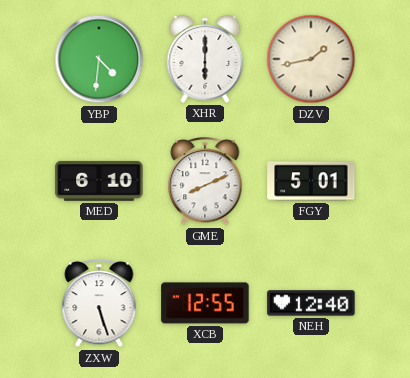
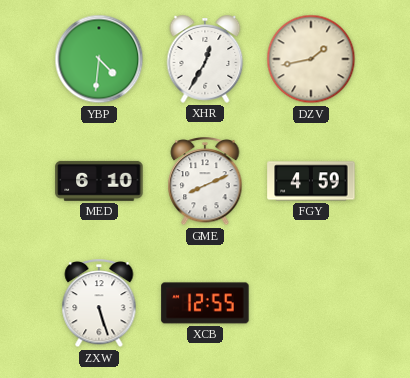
XHR: 6:00 -> 12:35 (205, 59)
FGY: 5:01 -> 4:59 (311, 181)
NEH: 12:40 -> none (311, 303)
